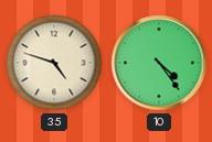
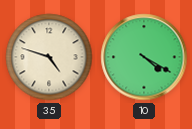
10: 4:24 -> 4:20 (144, 57)
